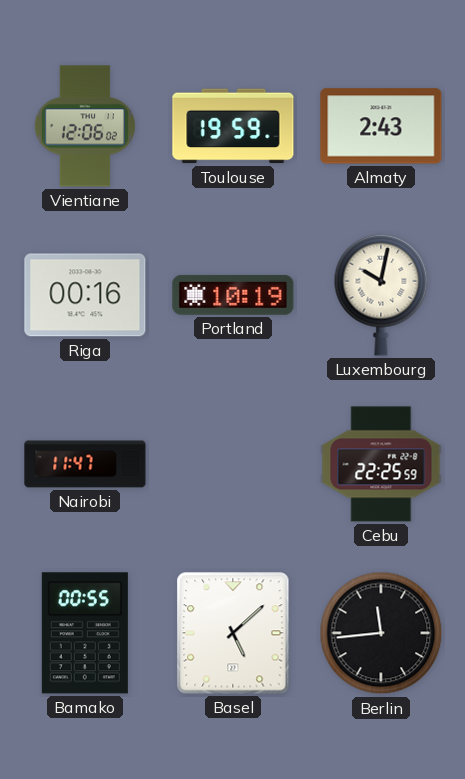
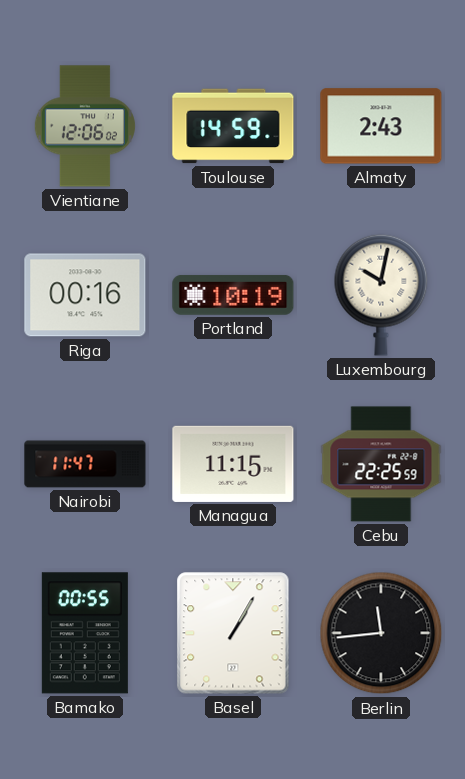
Toulouse: 19:59 -> 14:59 (233, 126)
Managua: none -> 11:15 (233, 464)
Basel: 5:08 -> 1:05 (233, 633)
